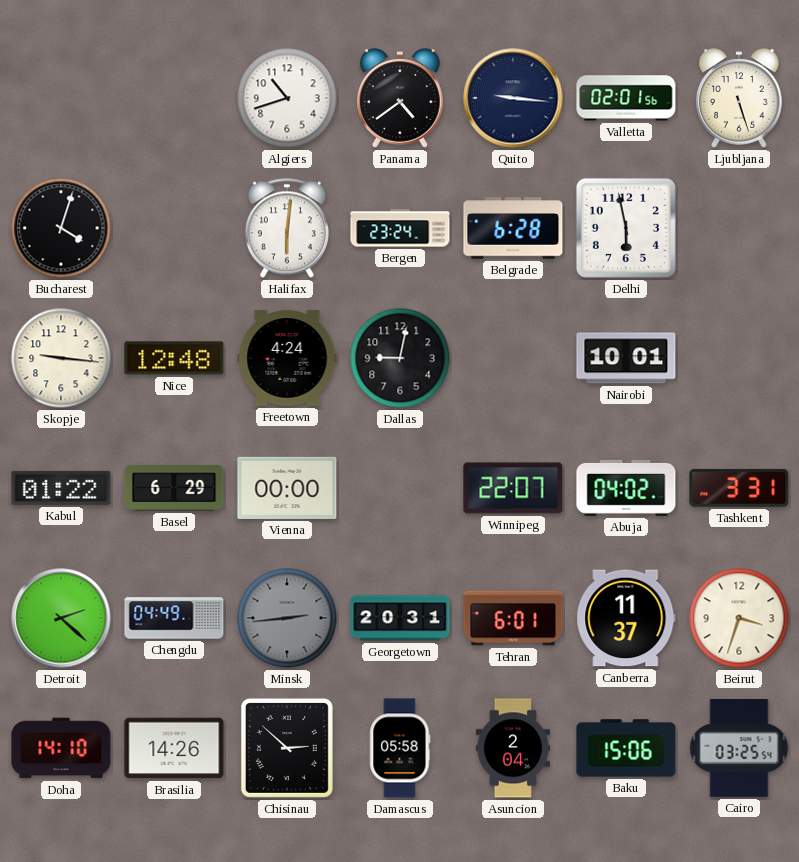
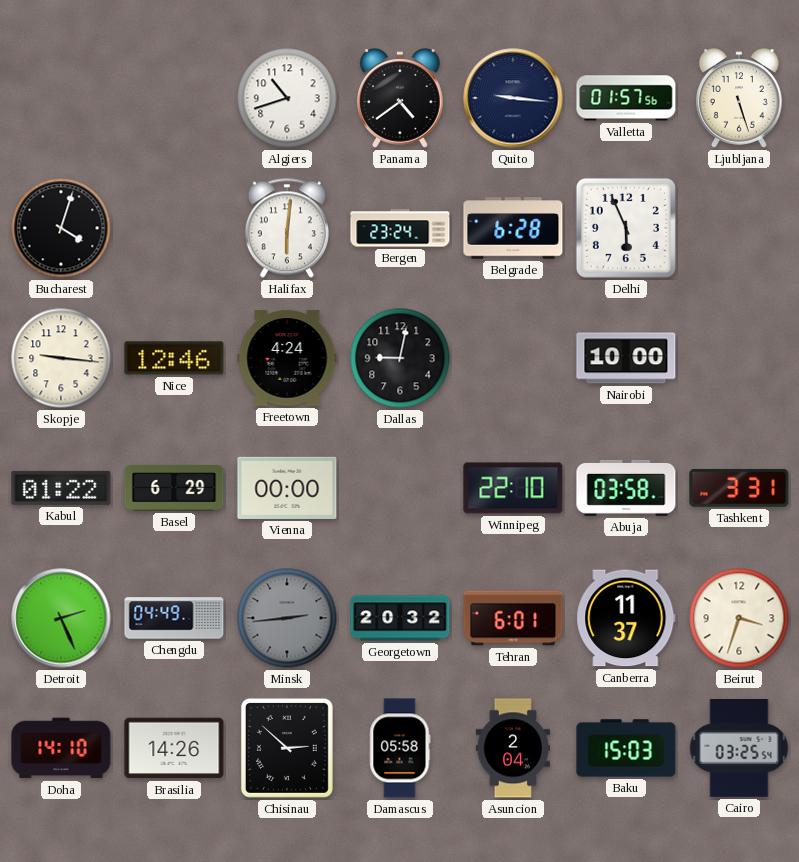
Valletta: 02:01 -> 01:57 (626, 98)
Delhi: 5:58 -> 5:56 (626, 228)
Nice: 12:48 -> 12:46 (174, 358)
Nairobi: 10:01 -> 10:00 (626, 358)
Winnipeg: 22:07 -> 22:10 (513, 488)
Abuja: 04:02 -> 03:58 (626, 488)
Detroit: 2:22 -> 2:26 (61, 618)
Georgetown: 20:31 -> 20:32 (400, 618)
Baku: 15:06 -> 15:03 (626, 748)
